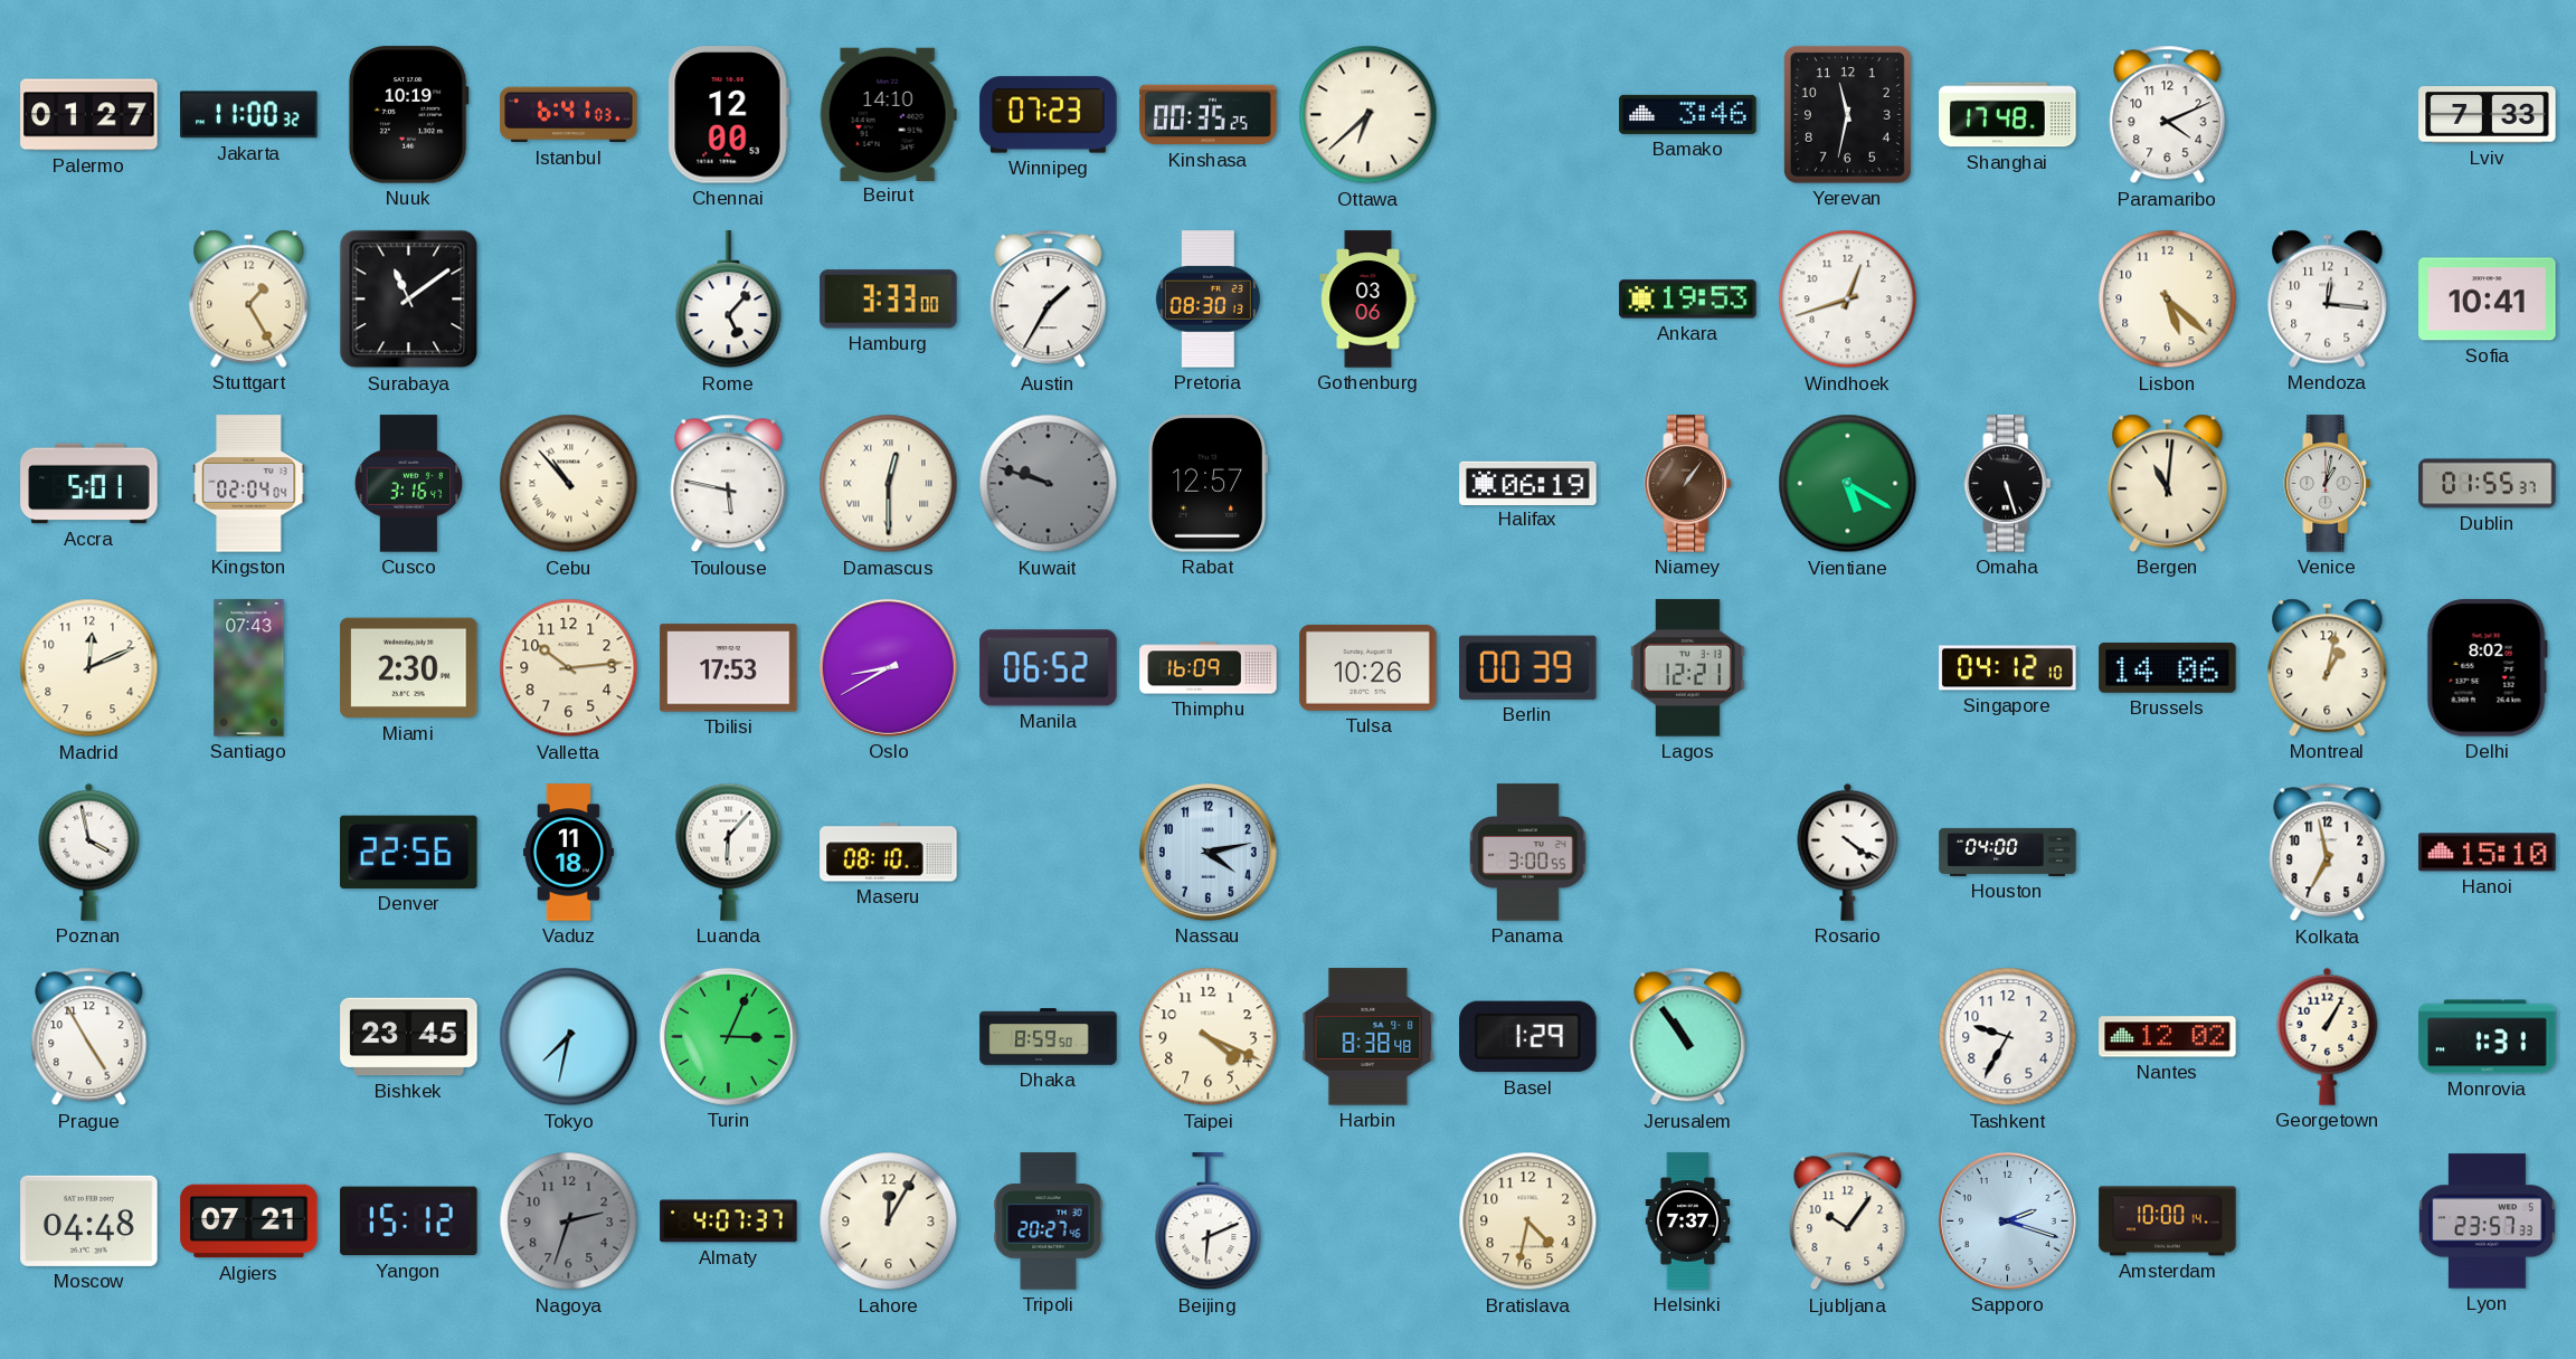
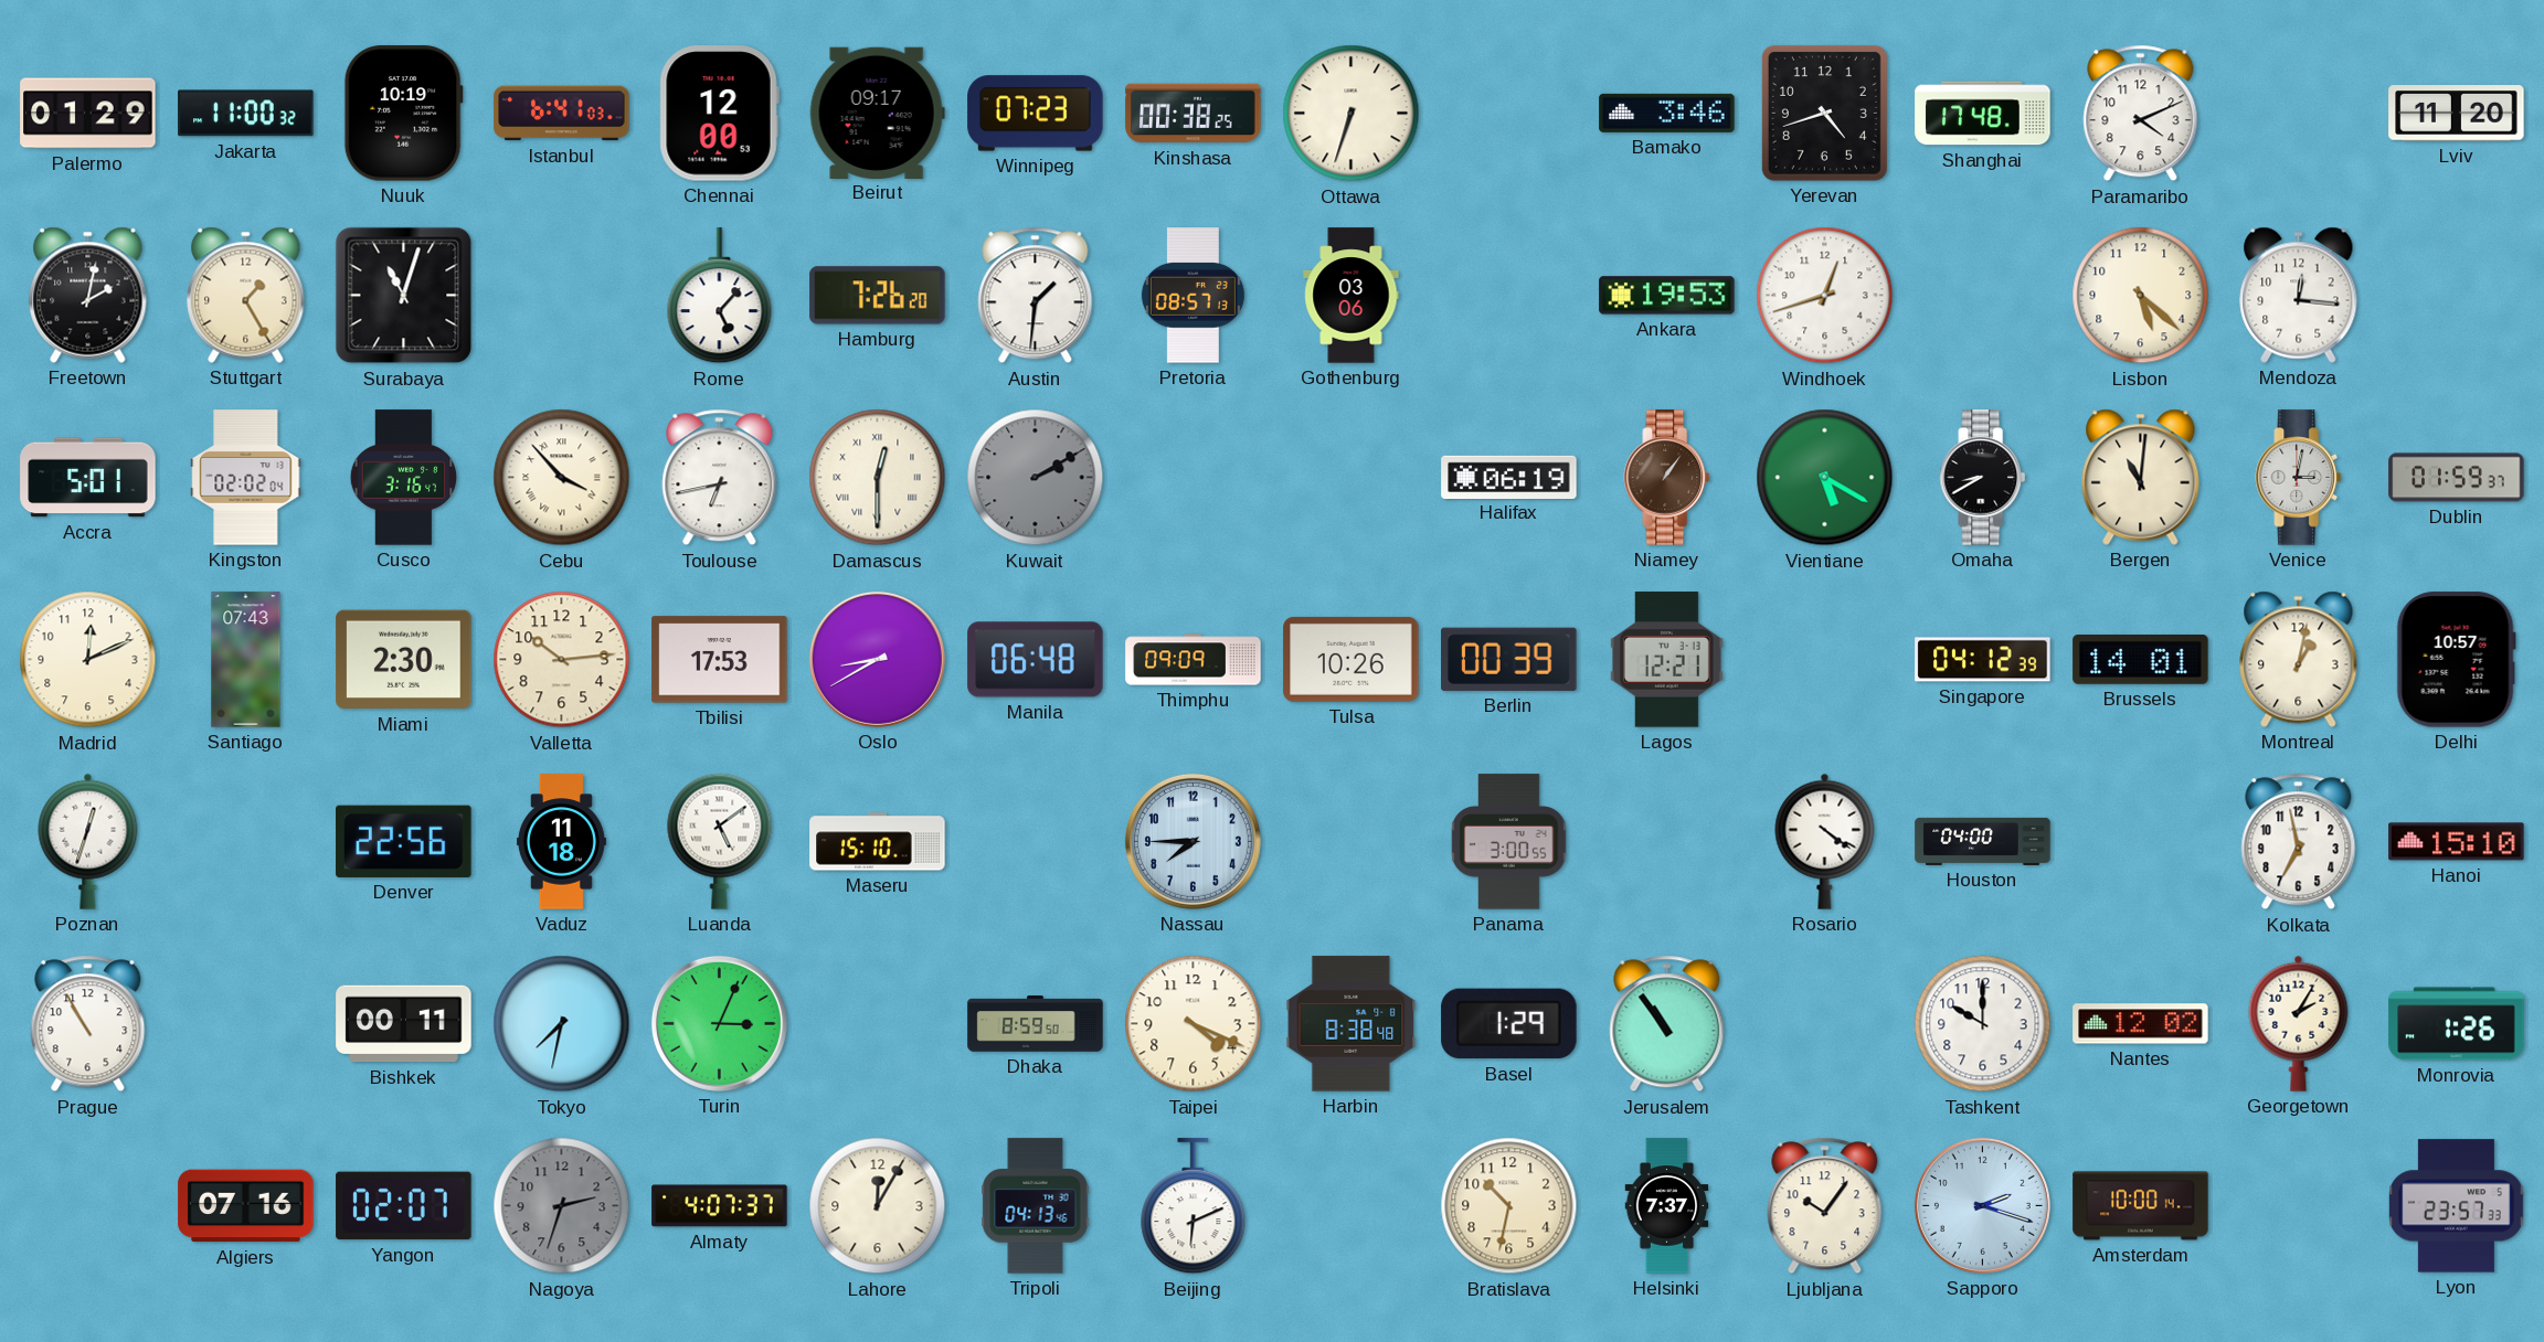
Palermo: 01:27 -> 01:29 (88, 114)
Beirut: 14:10 -> 09:17 (877, 113)
Kinshasa: 00:35 -> 00:38 (1194, 114)
Ottawa: 6:38 -> 6:33 (1351, 114)
Yerevan: 11:32 -> 4:42 (1824, 113)
Lviv: 7:33 -> 11:20 (2457, 114)
Freetown: none -> 2:02 (88, 295)
Surabaya: 11:09 -> 11:03 (404, 296)
Hamburg: 3:33 -> 7:26 (878, 296)
Austin: 1:35 -> 1:31 (1036, 296)
Pretoria: 08:30 -> 08:57 (1192, 296)
Sofia: 10:41 -> none (2488, 300)
Kingston: 02:04 -> 02:02 (246, 478)
Cebu: 10:53 -> 3:53 (562, 478)
Toulouse: 5:47 -> 6:43 (720, 478)
Kuwait: 9:48 -> 2:10 (1036, 478)
Rabat: 12:57 -> none (1207, 484)
Omaha: 5:27 -> 8:40 (1983, 478)
Venice: 1:02 -> 3:02 (2299, 478)
Dublin: 01:55 -> 01:59 (2457, 478)
Manila: 06:52 -> 06:48 (1036, 660)
Thimphu: 16:09 -> 09:09 (1194, 660)
Singapore: 04:12:10 -> 04:12:39 (1983, 660)
Brussels: 14:06 -> 14:01 (2141, 660)
Delhi: 8:02 -> 10:57 (2456, 660)
Poznan: 3:58 -> 12:33 (88, 841)
Luanda: 6:07 -> 5:09 (720, 841)
Maseru: 08:10 -> 15:10 (878, 842)
Nassau: 4:13 -> 7:45 (1192, 841)
Prague: 4:55 -> 10:55 (88, 1024)
Bishkek: 23:45 -> 00:11 (404, 1024)
Tashkent: 9:35 -> 10:00 (1983, 1024)
Georgetown: 1:05 -> 2:05 (2299, 1023)
Monrovia: 1:31 -> 1:26 (2457, 1024)
Moscow: 04:48 -> none (89, 1220)
Algiers: 07:21 -> 07:16 (246, 1206)
Yangon: 15:12 -> 02:07 (404, 1206)
Tripoli: 20:27 -> 04:13 (1036, 1206)
Bratislava: 4:32 -> 10:32 (1509, 1206)
